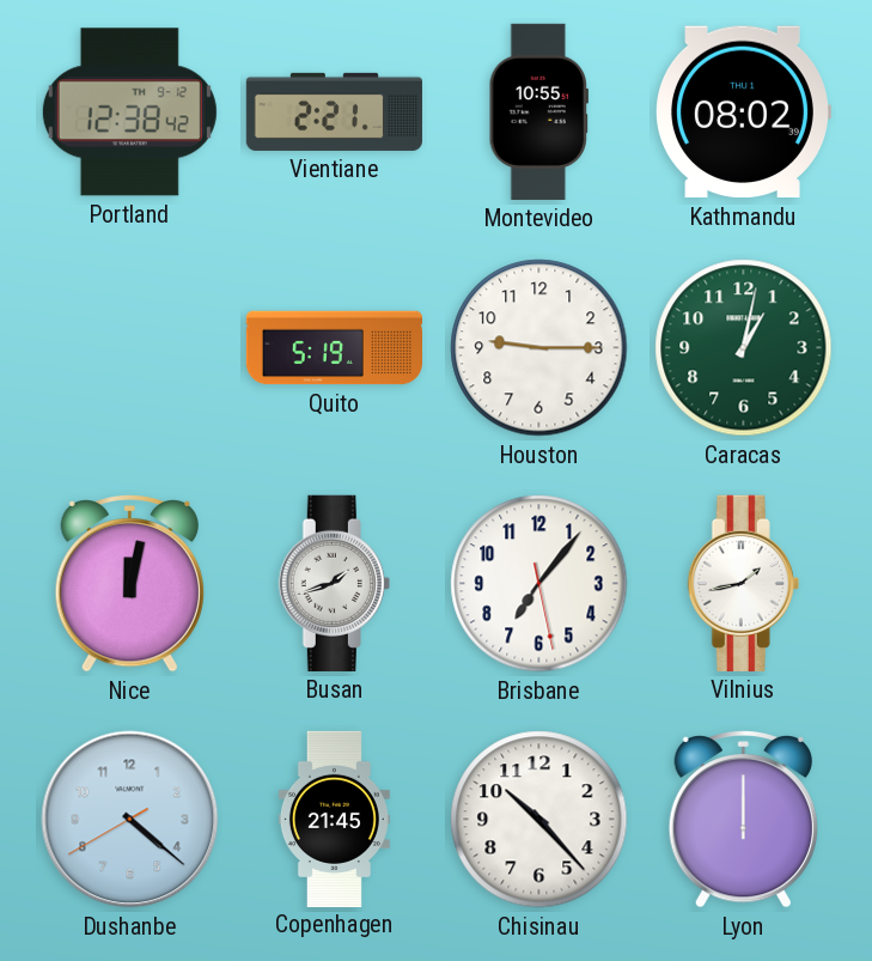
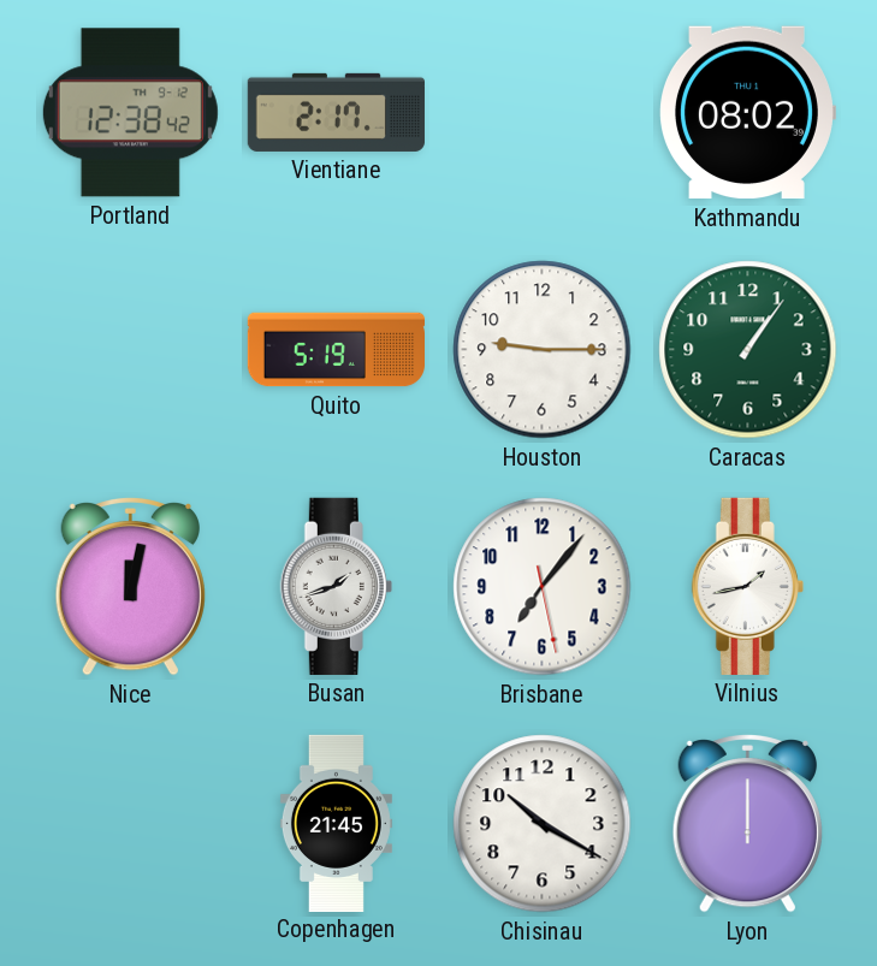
Vientiane: 2:21 -> 2:17 (336, 112)
Montevideo: 10:55 -> none (538, 111)
Caracas: 1:02 -> 1:06 (748, 350)
Dushanbe: 4:21 -> none (130, 820)
Chisinau: 10:23 -> 10:20 (543, 824)
